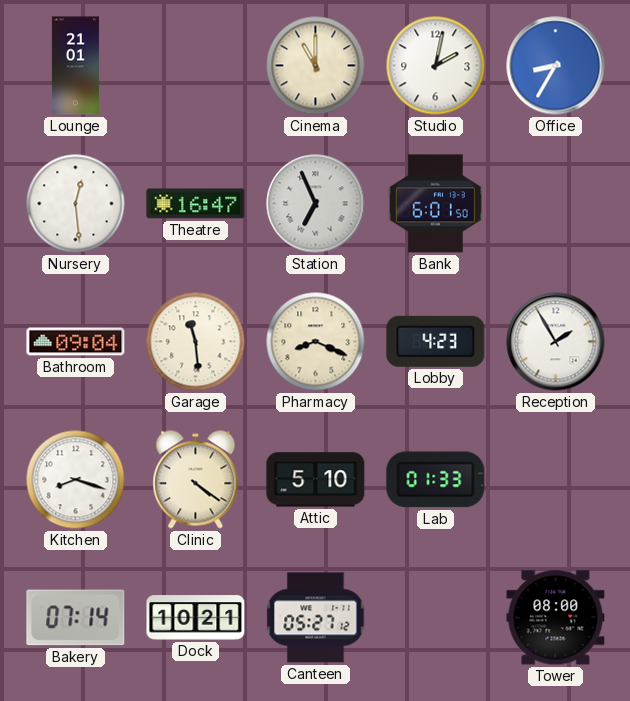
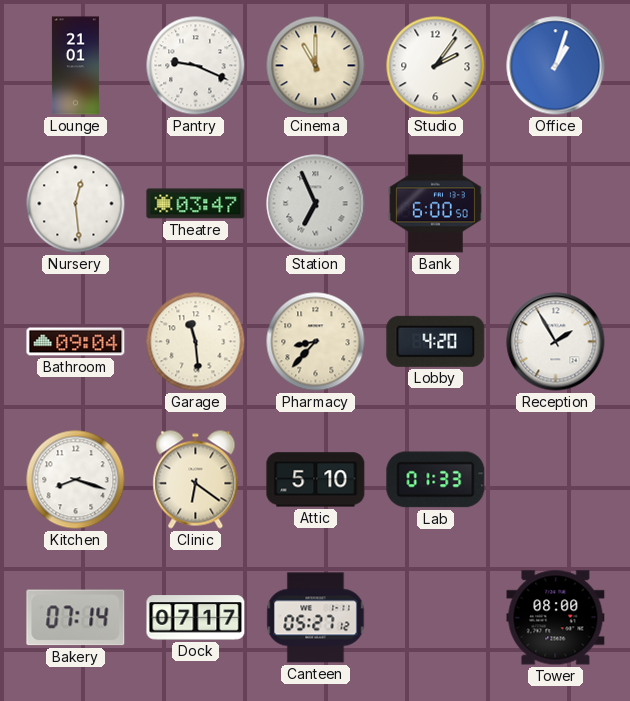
Pantry: none -> 9:19 (196, 66)
Studio: 2:02 -> 2:06 (436, 66)
Office: 8:35 -> 1:03 (556, 66)
Theatre: 16:47 -> 03:47 (196, 204)
Bank: 6:01 -> 6:00 (435, 204)
Pharmacy: 8:19 -> 8:37 (316, 342)
Lobby: 4:23 -> 4:20 (436, 341)
Clinic: 4:21 -> 6:21 (196, 480)
Dock: 10:21 -> 07:17 (196, 618)
